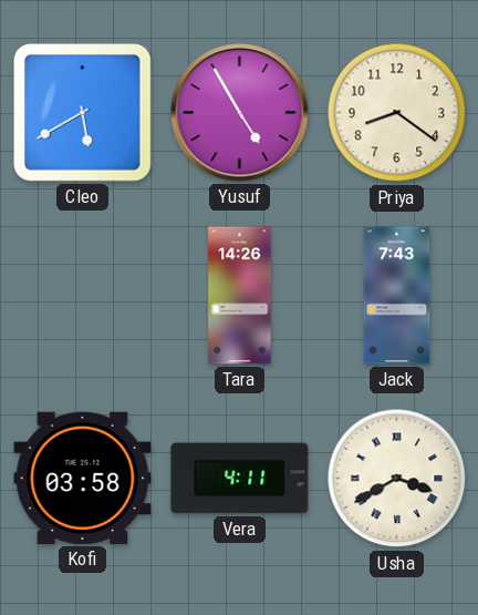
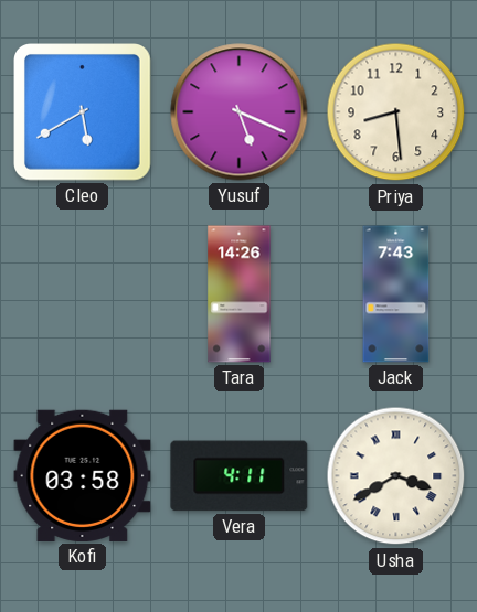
Yusuf: 4:55 -> 5:19 (240, 112)
Priya: 8:21 -> 8:29 (396, 112)
